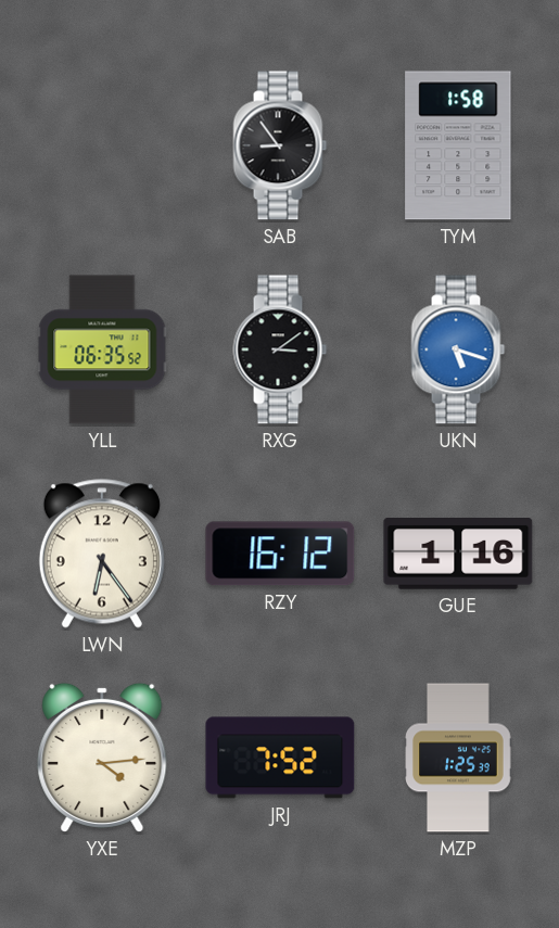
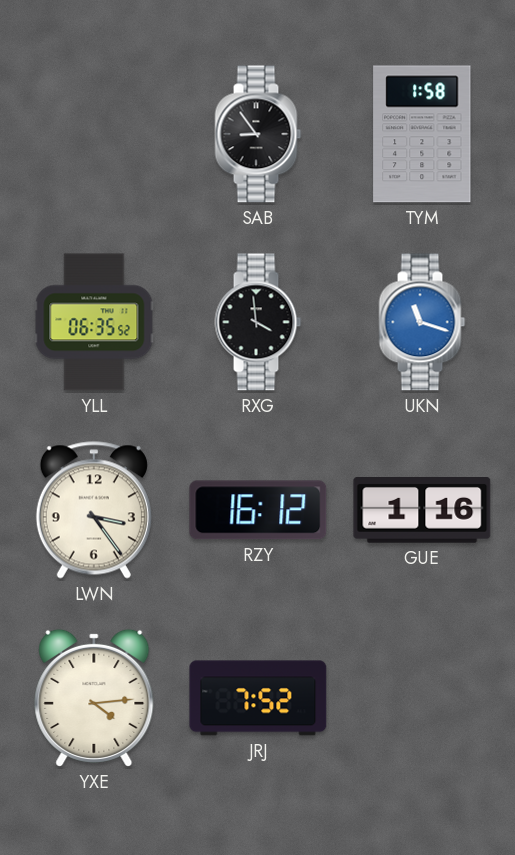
RXG: 3:09 -> 3:59 (258, 322)
UKN: 5:18 -> 11:18 (422, 322)
LWN: 6:24 -> 3:24 (94, 510)
MZP: 1:25 -> none (458, 758)
